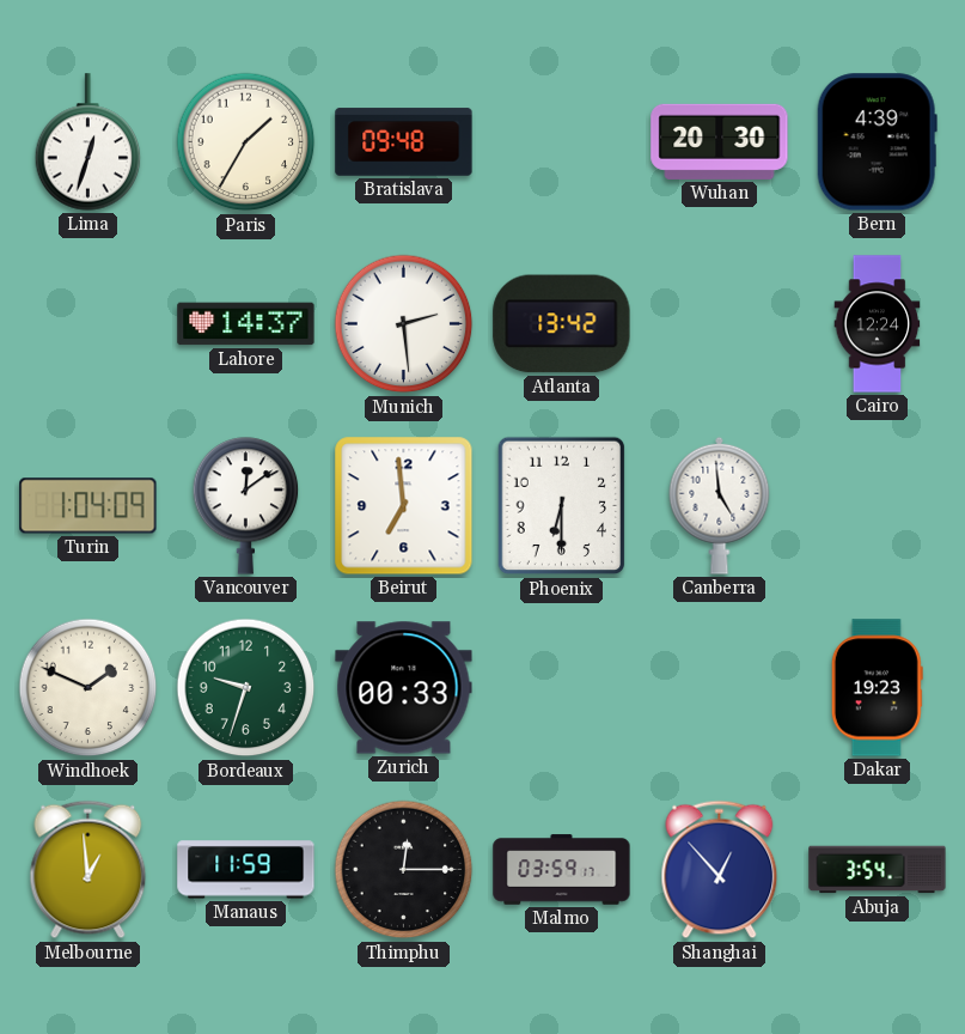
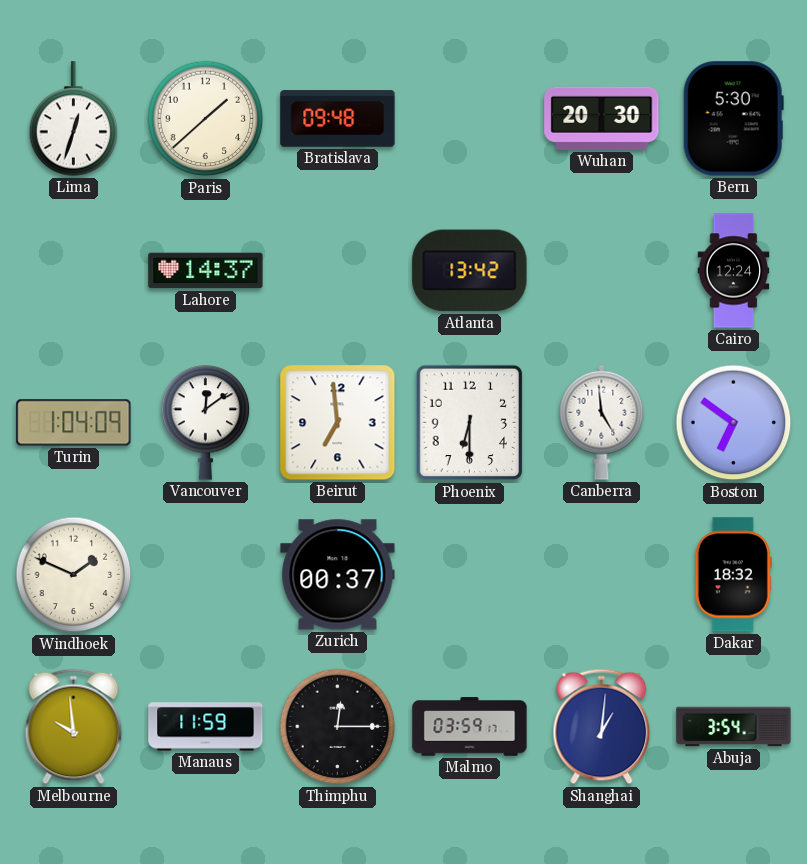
Paris: 1:35 -> 1:38 (206, 119)
Bern: 4:39 -> 5:30 (733, 119)
Munich: 2:29 -> none (404, 324)
Boston: none -> 6:51 (734, 423)
Bordeaux: 9:33 -> none (246, 688)
Zurich: 00:33 -> 00:37 (338, 575)
Dakar: 19:23 -> 18:32 (733, 575)
Melbourne: 12:59 -> 9:59 (74, 727)
Shanghai: 12:53 -> 1:01 (602, 727)
